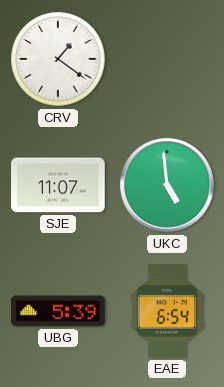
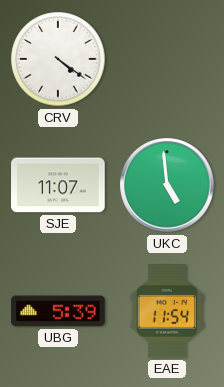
CRV: 1:21 -> 4:21 (58, 59)
EAE: 6:54 -> 11:54 (167, 312)
